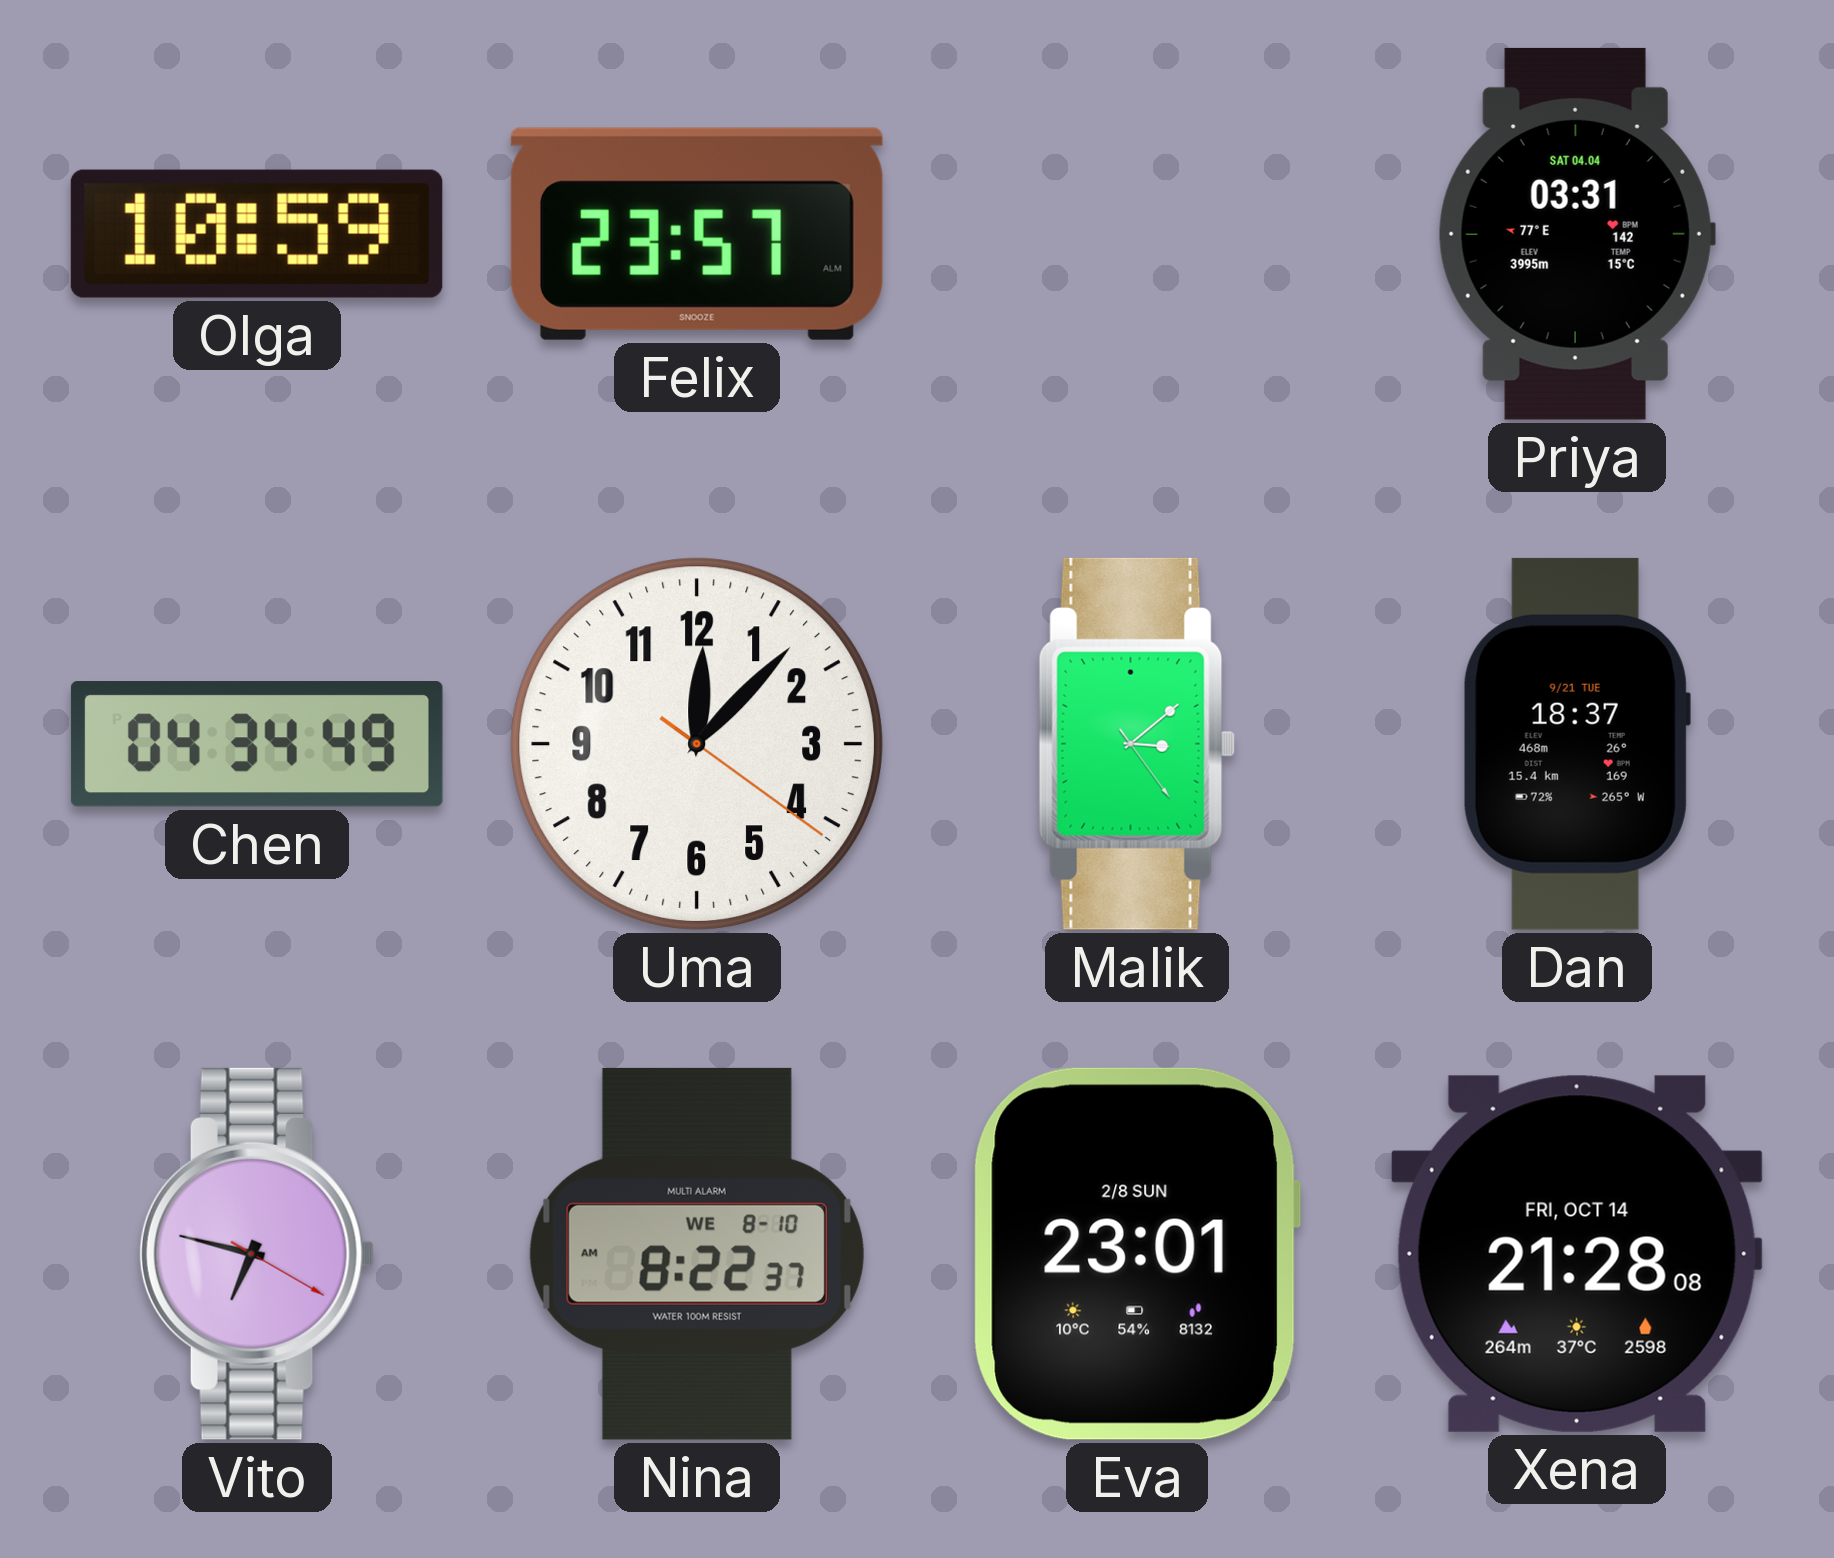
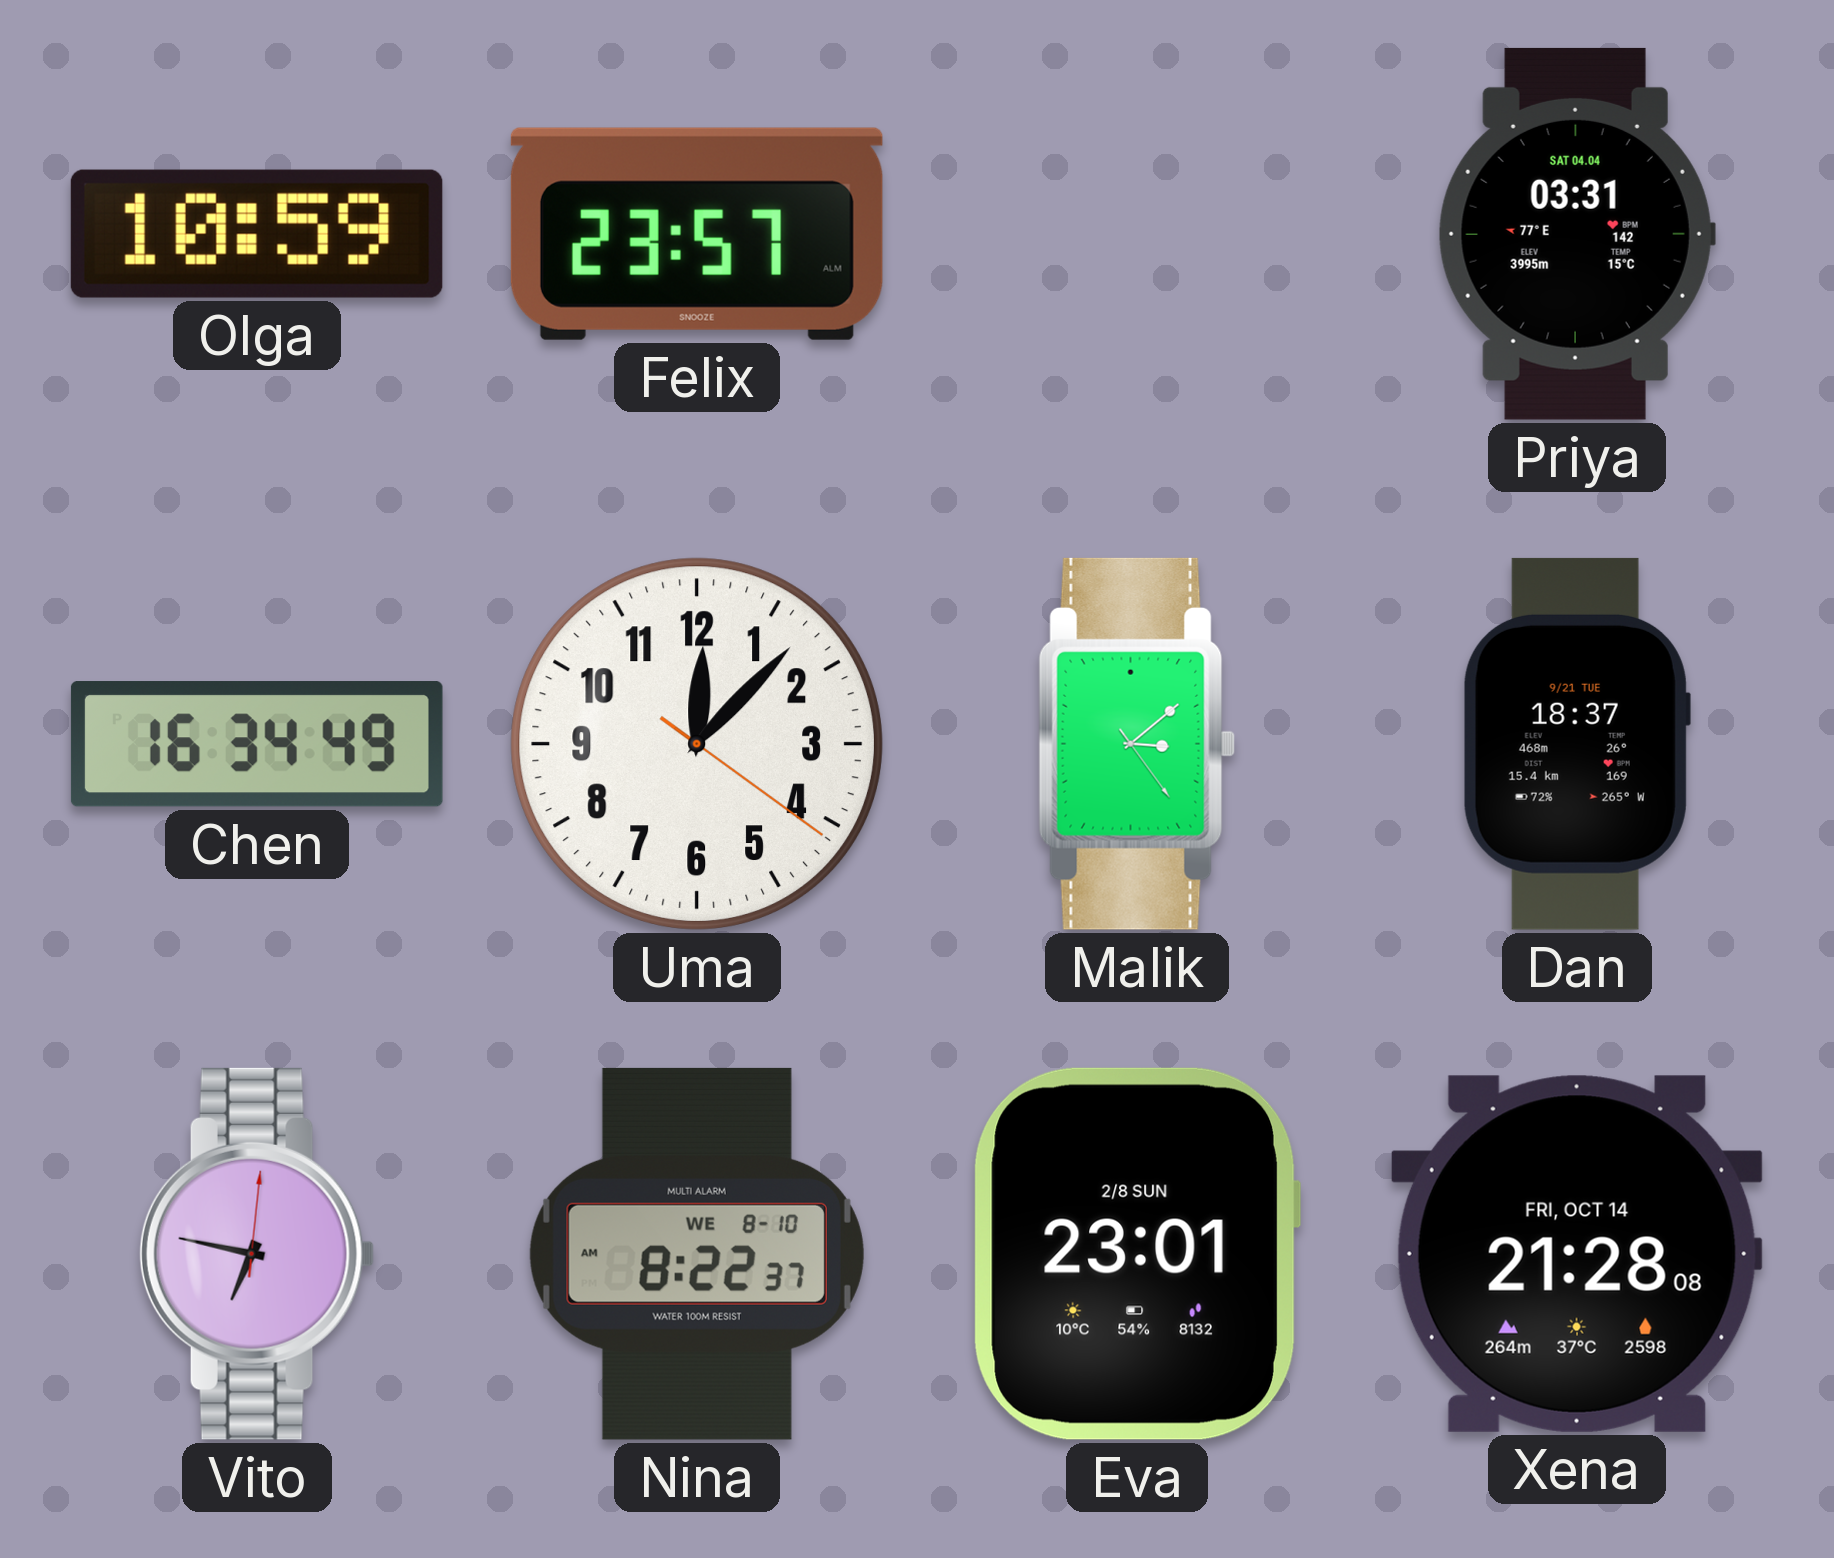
Chen: 04:34 -> 16:34 (257, 744)
Vito: 6:47:20 -> 6:47:01 (257, 1254)
